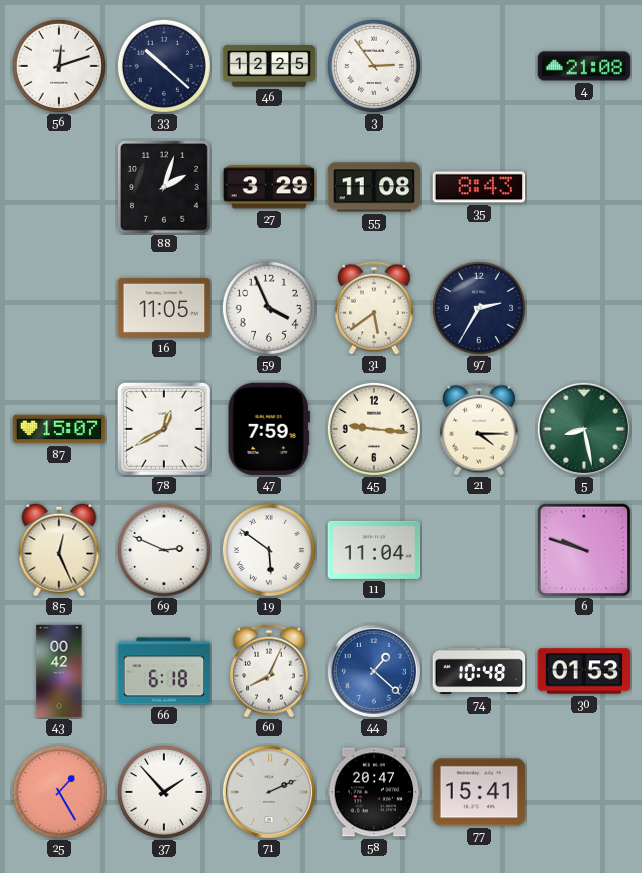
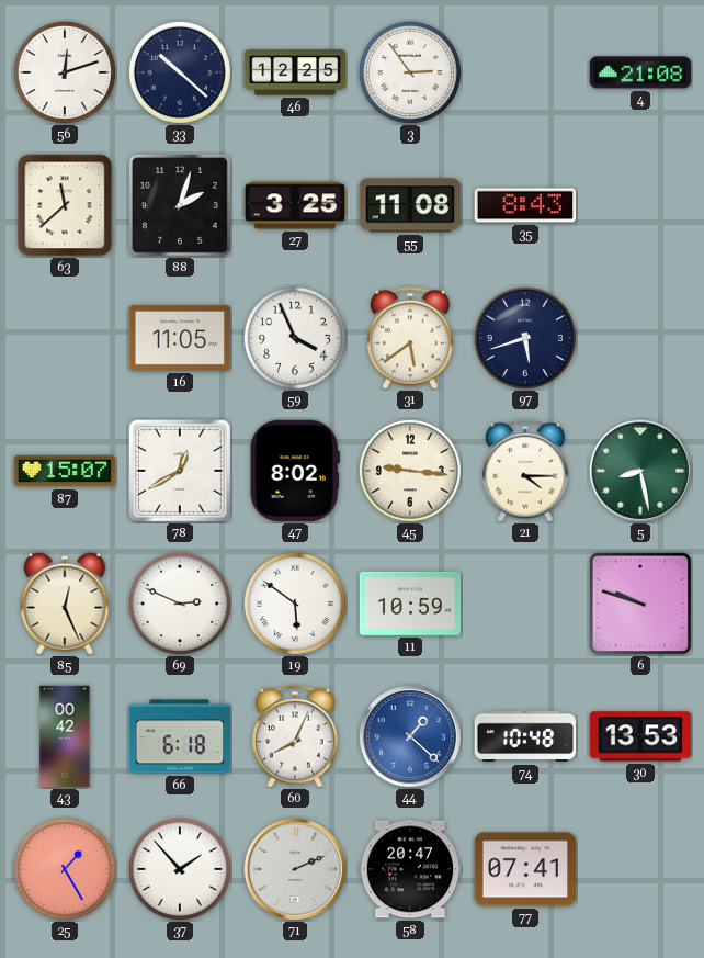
63: none -> 11:38 (65, 205)
27: 3:29 -> 3:25 (295, 205)
97: 2:35 -> 5:42 (525, 338)
47: 7:59 -> 8:02 (295, 471)
11: 11:04 -> 10:59 (410, 604)
30: 01:53 -> 13:53 (640, 736)
77: 15:41 -> 07:41 (525, 869)
